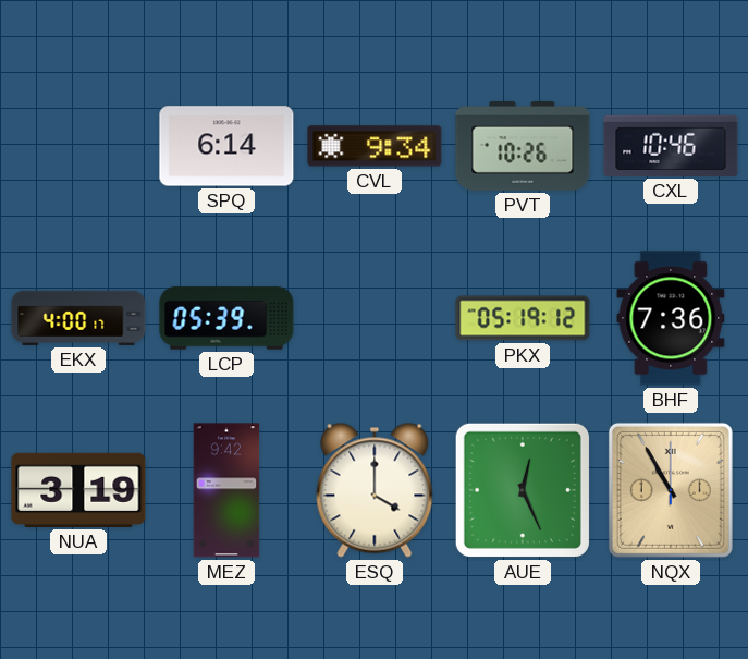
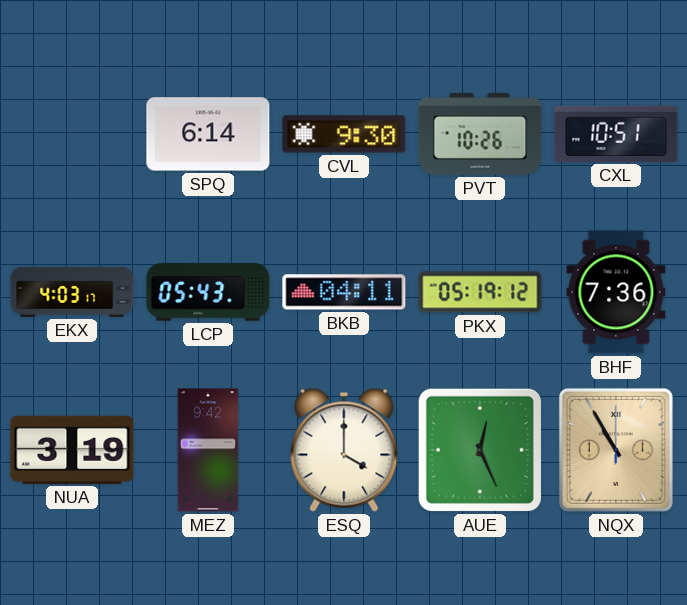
CVL: 9:34 -> 9:30 (344, 134)
CXL: 10:46 -> 10:51 (616, 134)
EKX: 4:00 -> 4:03 (72, 292)
LCP: 05:39 -> 05:43 (208, 292)
BKB: none -> 04:11 (344, 292)
